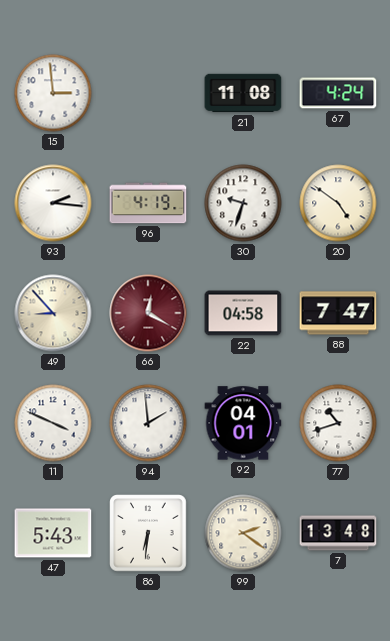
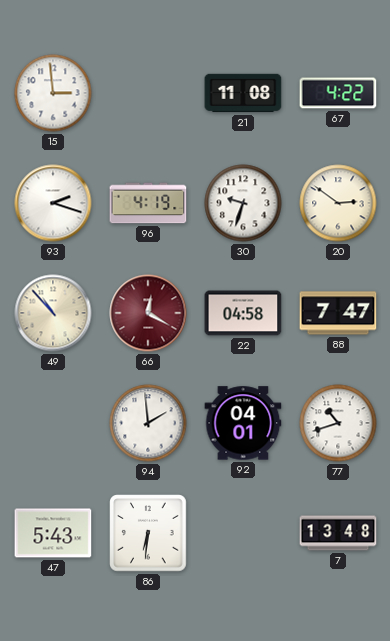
67: 4:24 -> 4:22 (338, 93)
93: 2:16 -> 2:18 (53, 203)
20: 4:51 -> 2:51 (338, 203)
49: 8:53 -> 10:53 (53, 313)
11: 3:49 -> none (53, 423)
99: 2:21 -> none (243, 533)
